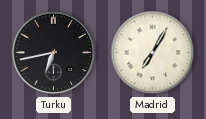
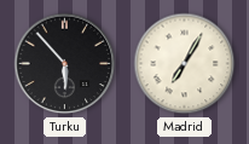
Turku: 6:43 -> 5:53 (65, 64)
